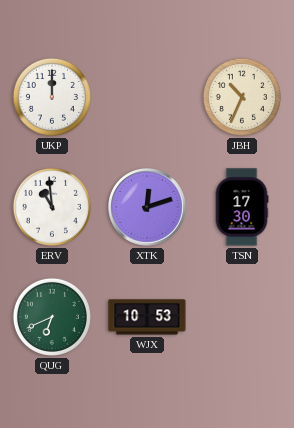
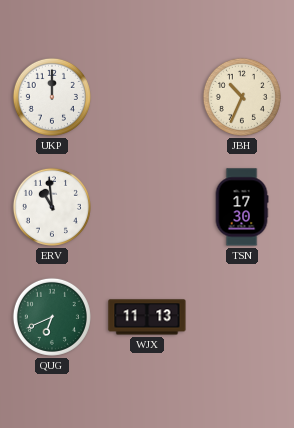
XTK: 12:12 -> none (148, 208)
WJX: 10:53 -> 11:13 (147, 317)
